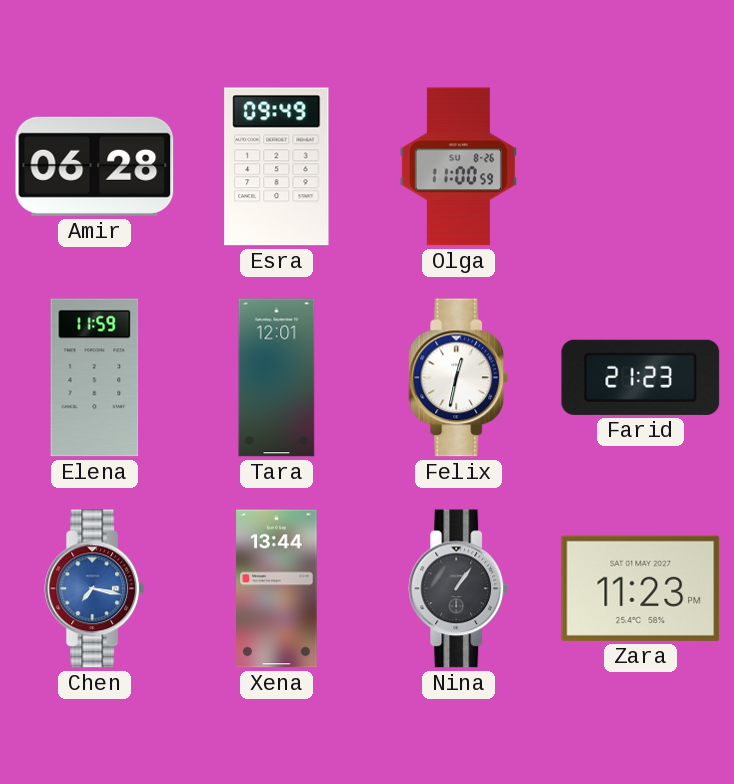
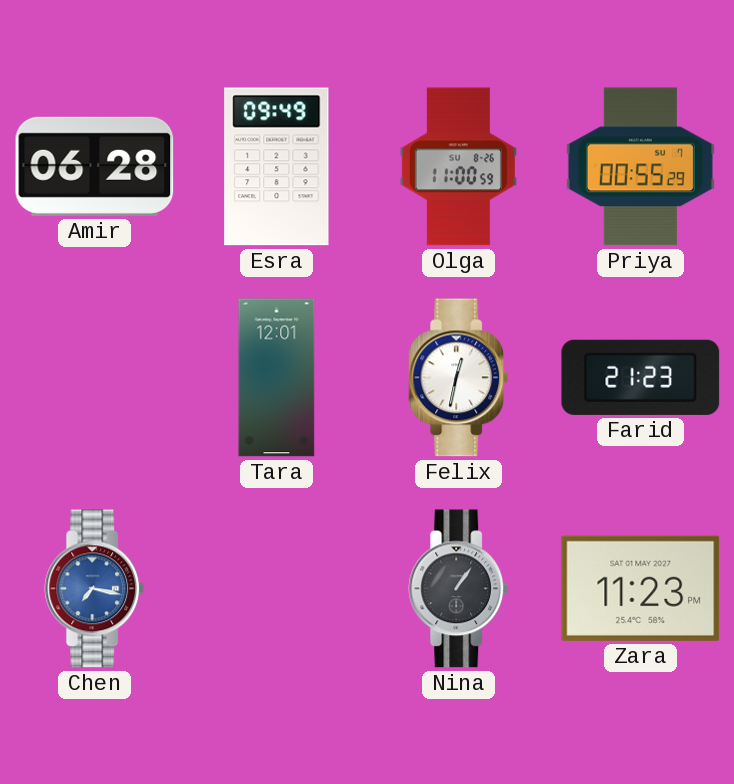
Priya: none -> 00:55 (640, 167)
Elena: 11:59 -> none (95, 378)
Xena: 13:44 -> none (277, 589)
